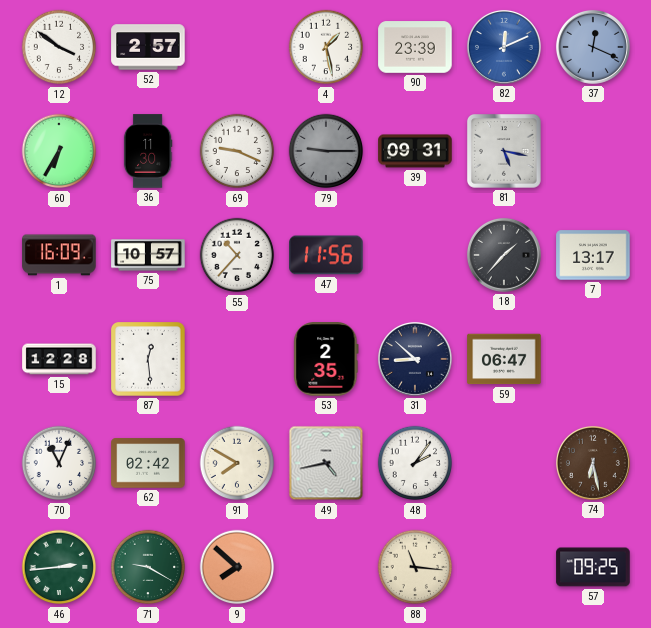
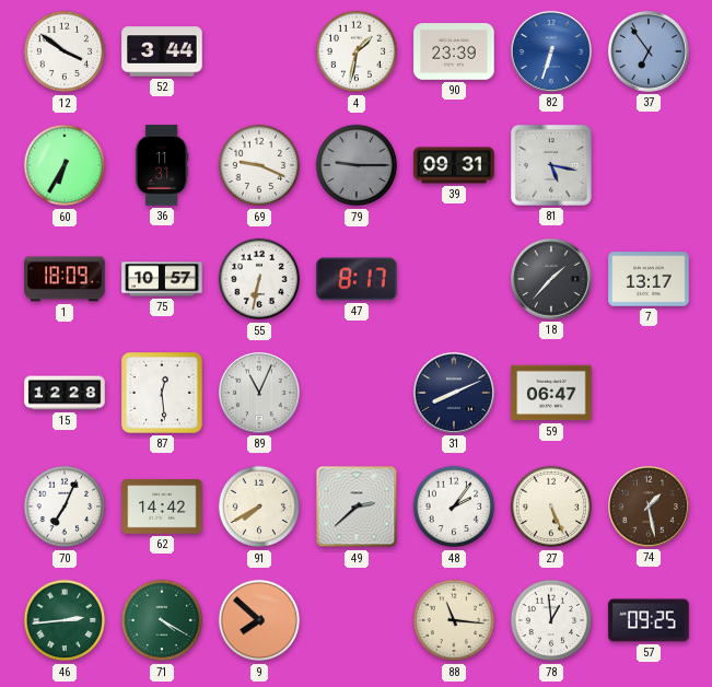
52: 2:57 -> 3:44 (162, 51)
4: 1:28 -> 1:32 (357, 51)
82: 12:11 -> 6:33 (551, 51)
37: 12:19 -> 6:54 (649, 51)
36: 11:30 -> 11:31 (162, 165)
1: 16:09 -> 18:09 (65, 279)
55: 10:37 -> 6:32 (259, 279)
47: 11:56 -> 8:17 (357, 279)
89: none -> 11:04 (259, 393)
53: 2:35 -> none (326, 359)
31: 8:52 -> 8:11 (454, 393)
70: 11:04 -> 7:04 (65, 506)
62: 02:42 -> 14:42 (162, 506)
91: 7:50 -> 7:40 (259, 506)
49: 4:43 -> 2:38 (357, 506)
27: none -> 5:26 (551, 506)
74: 6:28 -> 1:28 (649, 506)
71: 9:20 -> 4:20 (162, 620)
78: none -> 12:59 (551, 620)
